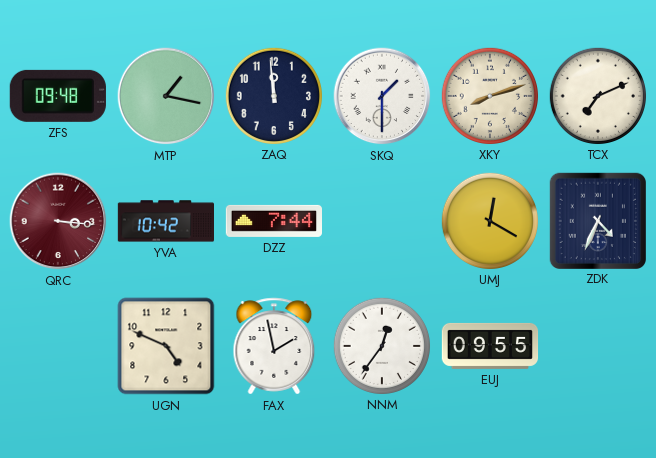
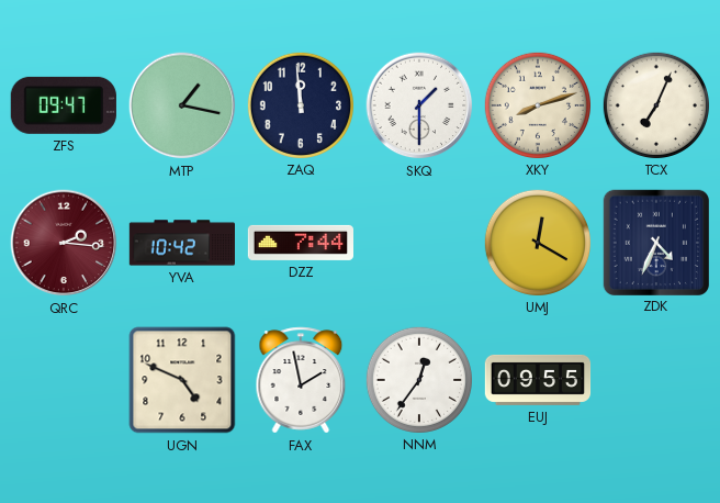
ZFS: 09:48 -> 09:47 (64, 105)
TCX: 7:11 -> 7:04 (655, 104)
QRC: 3:16 -> 2:16 (64, 243)
